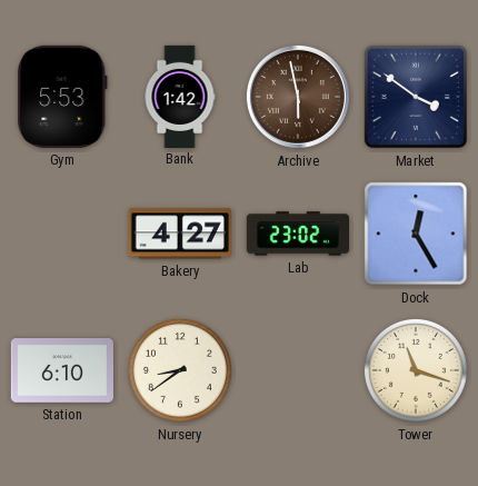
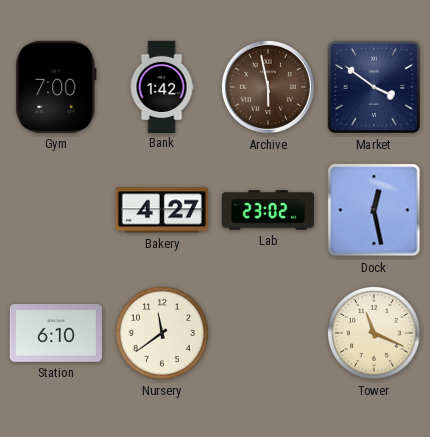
Gym: 5:53 -> 7:00 (56, 87)
Dock: 12:25 -> 12:28 (374, 210)
Nursery: 8:39 -> 11:39 (162, 333)
Tower: 11:18 -> 11:19 (374, 333)
